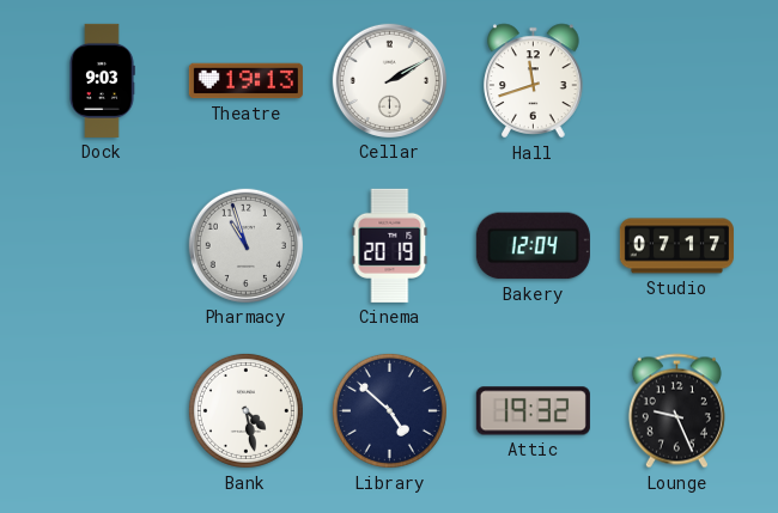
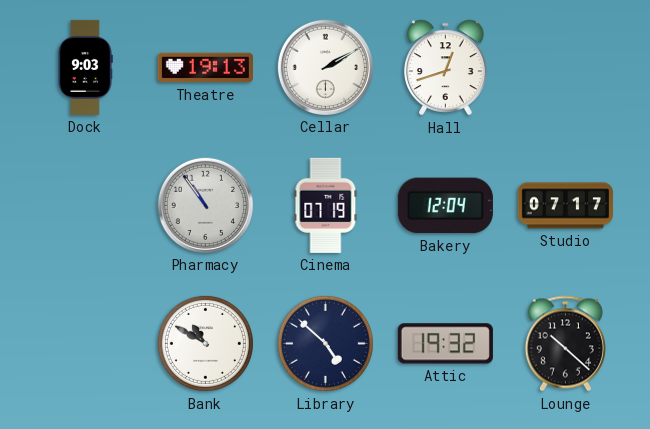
Hall: 11:42 -> 12:42 (446, 68)
Pharmacy: 10:57 -> 10:54 (205, 205)
Cinema: 20:19 -> 07:19 (326, 205)
Bank: 4:28 -> 10:50 (205, 343)
Lounge: 9:26 -> 10:22 (565, 344)
